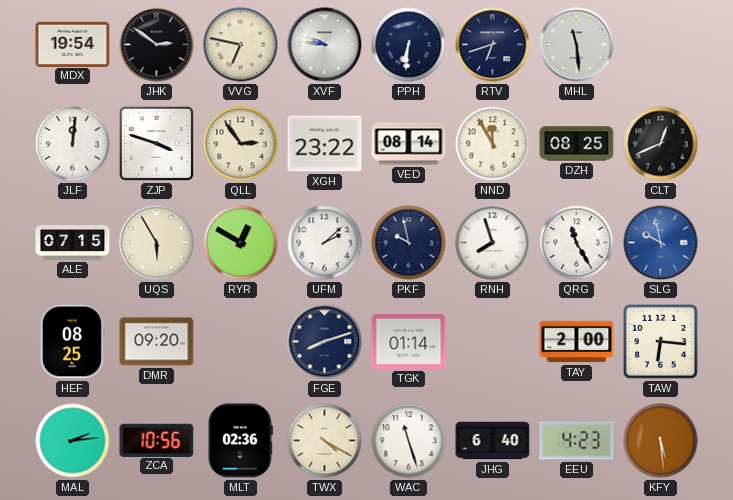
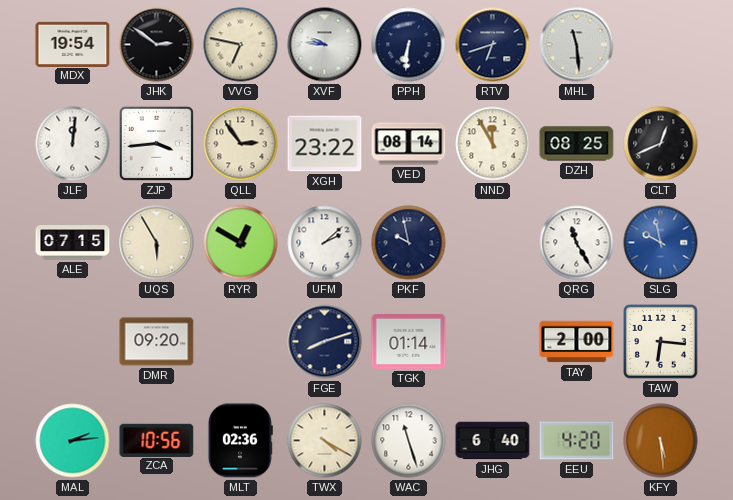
ZJP: 3:48 -> 3:44 (156, 143)
RNH: 7:57 -> none (493, 243)
HEF: 08:25 -> none (72, 342)
EEU: 4:23 -> 4:20 (577, 441)
